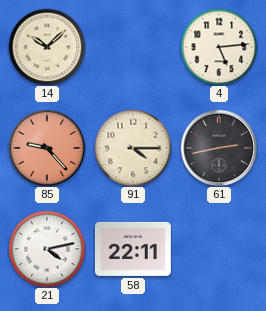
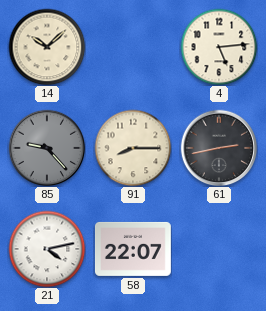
85 dial: salmon -> grey (47, 148)
91: 4:15 -> 8:15 (133, 148)
58: 22:11 -> 22:07 (133, 249)
